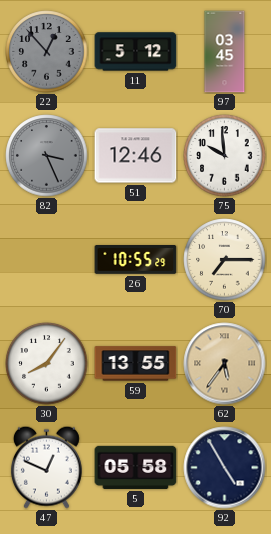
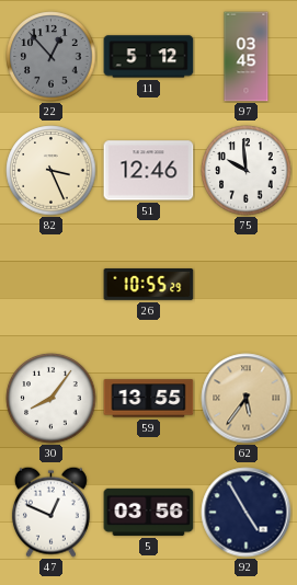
82 dial: grey -> cream (52, 171)
70: 7:15 -> none (225, 260)
5: 05:58 -> 03:56 (149, 512)
